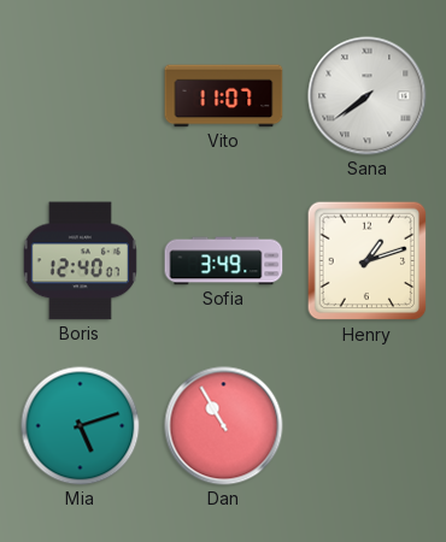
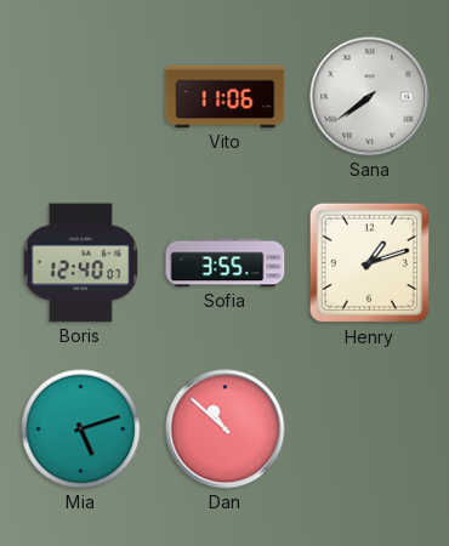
Vito: 11:07 -> 11:06 (226, 97)
Sofia: 3:49 -> 3:55 (226, 263)
Dan: 10:55 -> 10:52 (226, 430)
